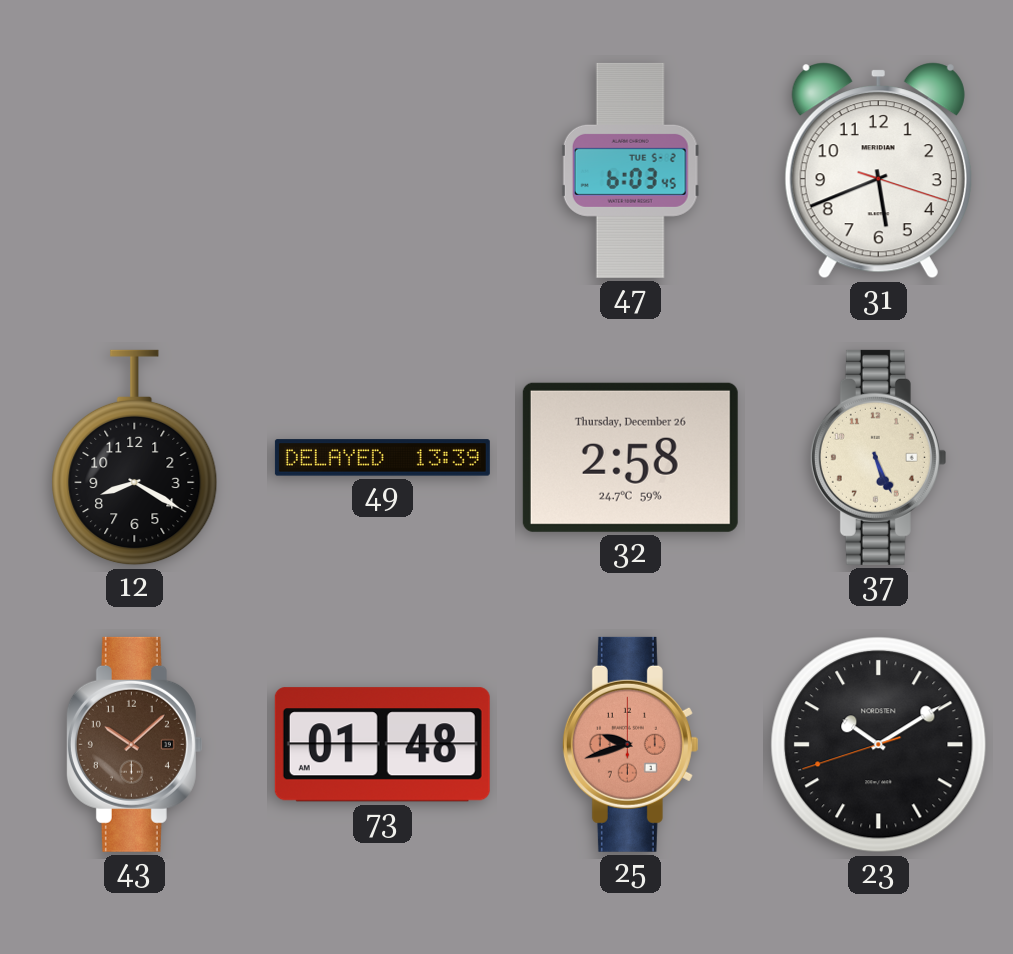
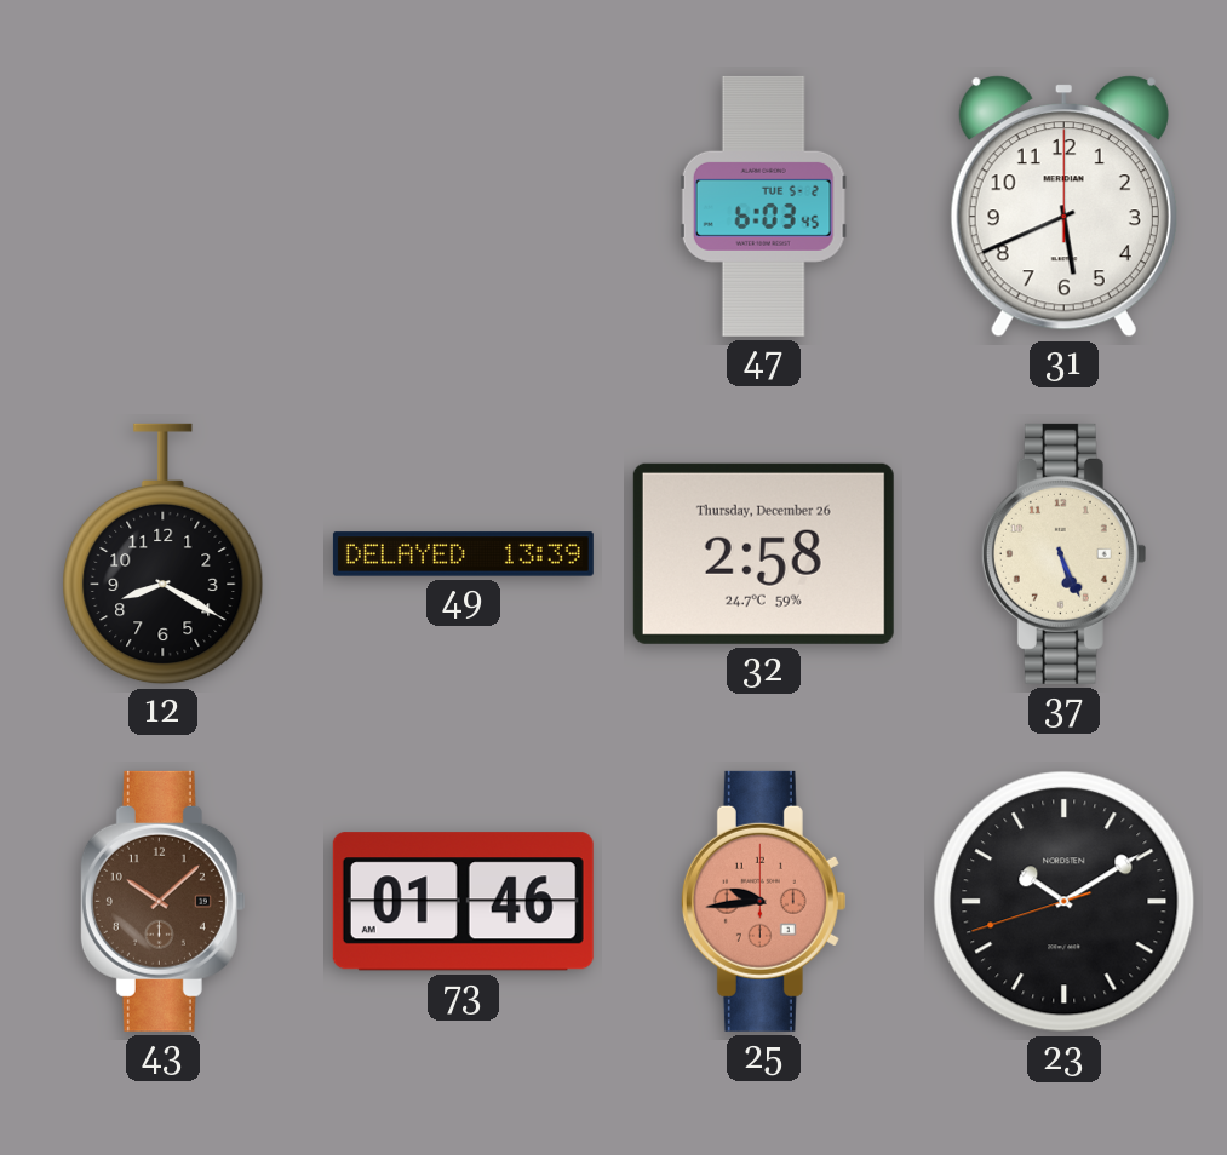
31: 5:41:18 -> 5:41:00 (1063, 207)
73: 01:48 -> 01:46 (463, 902)
25: 9:42 -> 9:44 (763, 901)
